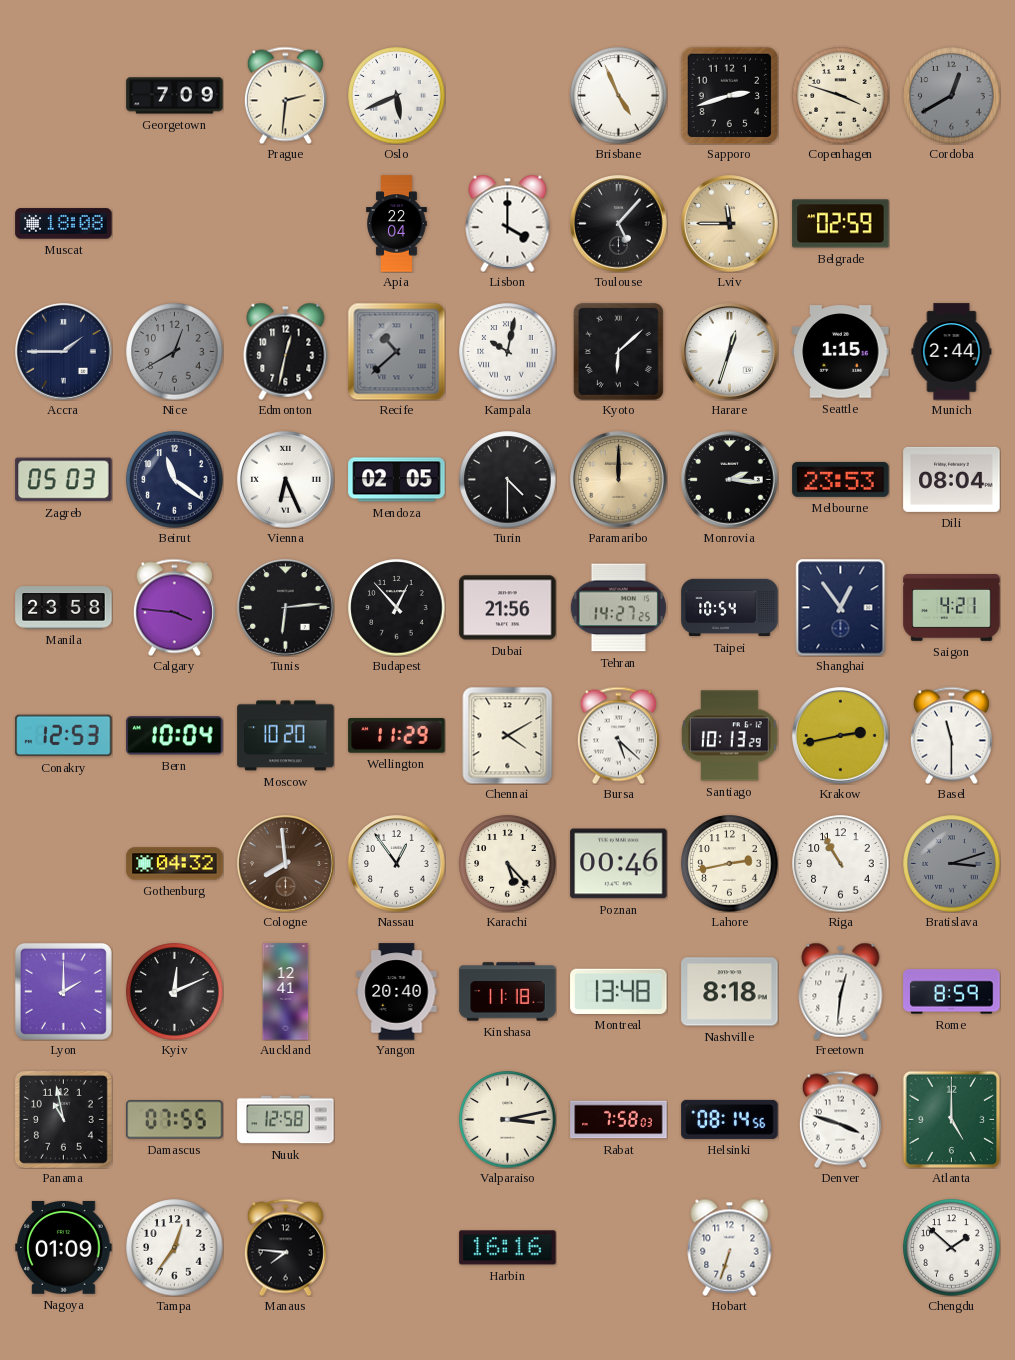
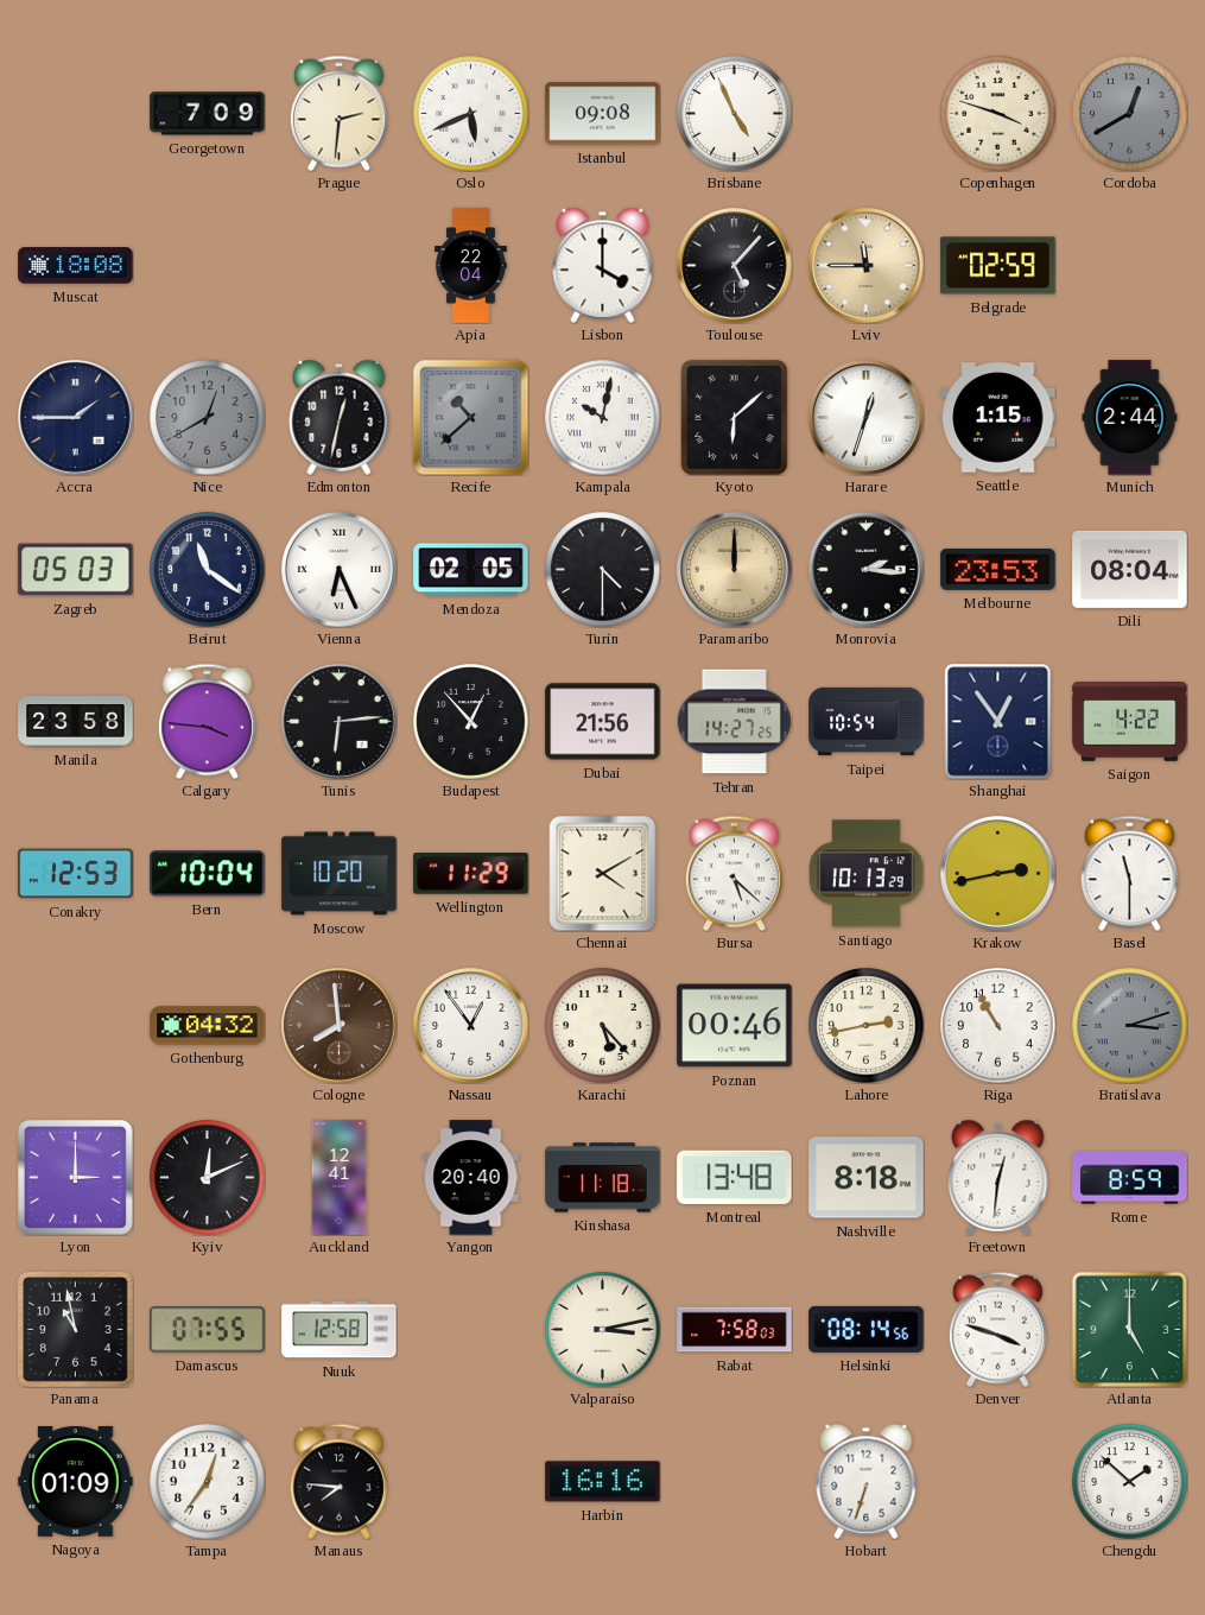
Istanbul: none -> 09:08 (603, 114)
Sapporo: 2:42 -> none (729, 95)
Saigon: 4:21 -> 4:22 (1130, 722)
Lyon: 2:00 -> 3:00 (75, 1177)
